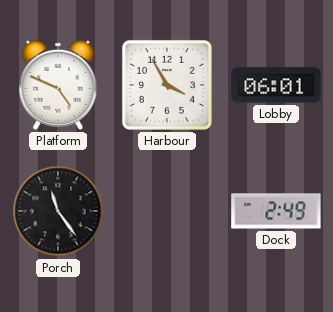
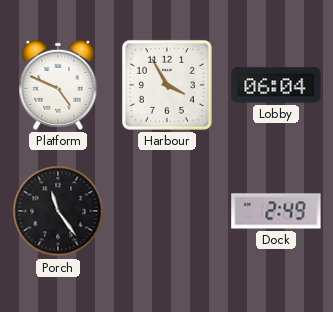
Lobby: 06:01 -> 06:04 (276, 85)
